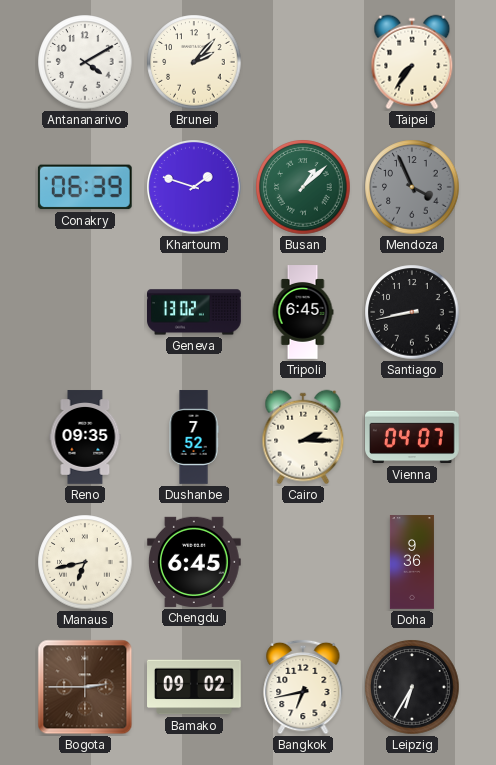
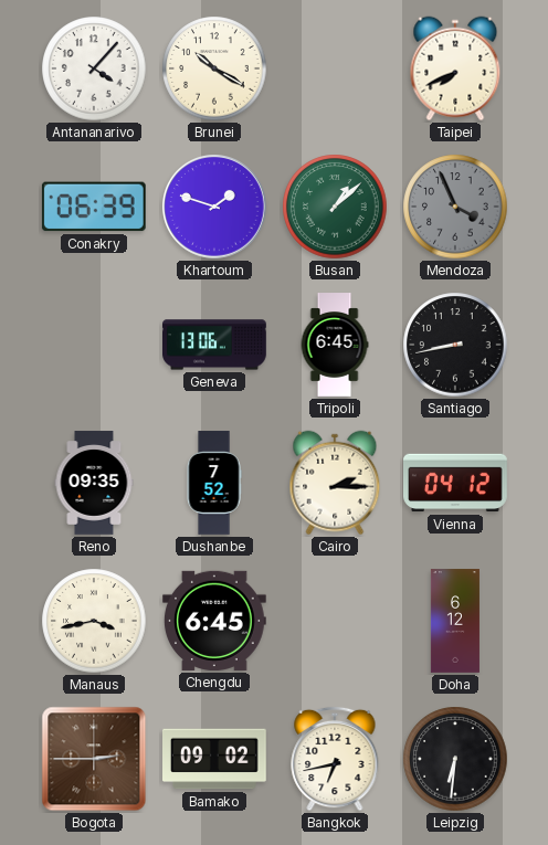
Antananarivo: 4:10 -> 4:07 (94, 68)
Brunei: 2:07 -> 10:20 (214, 68)
Taipei: 7:36 -> 7:41 (455, 68)
Geneva: 13:02 -> 13:06 (215, 345)
Vienna: 04:07 -> 04:12 (456, 483)
Manaus: 6:43 -> 3:43 (94, 621)
Doha: 9:36 -> 6:12 (455, 621)
Leipzig: 6:35 -> 6:31 (455, 759)
